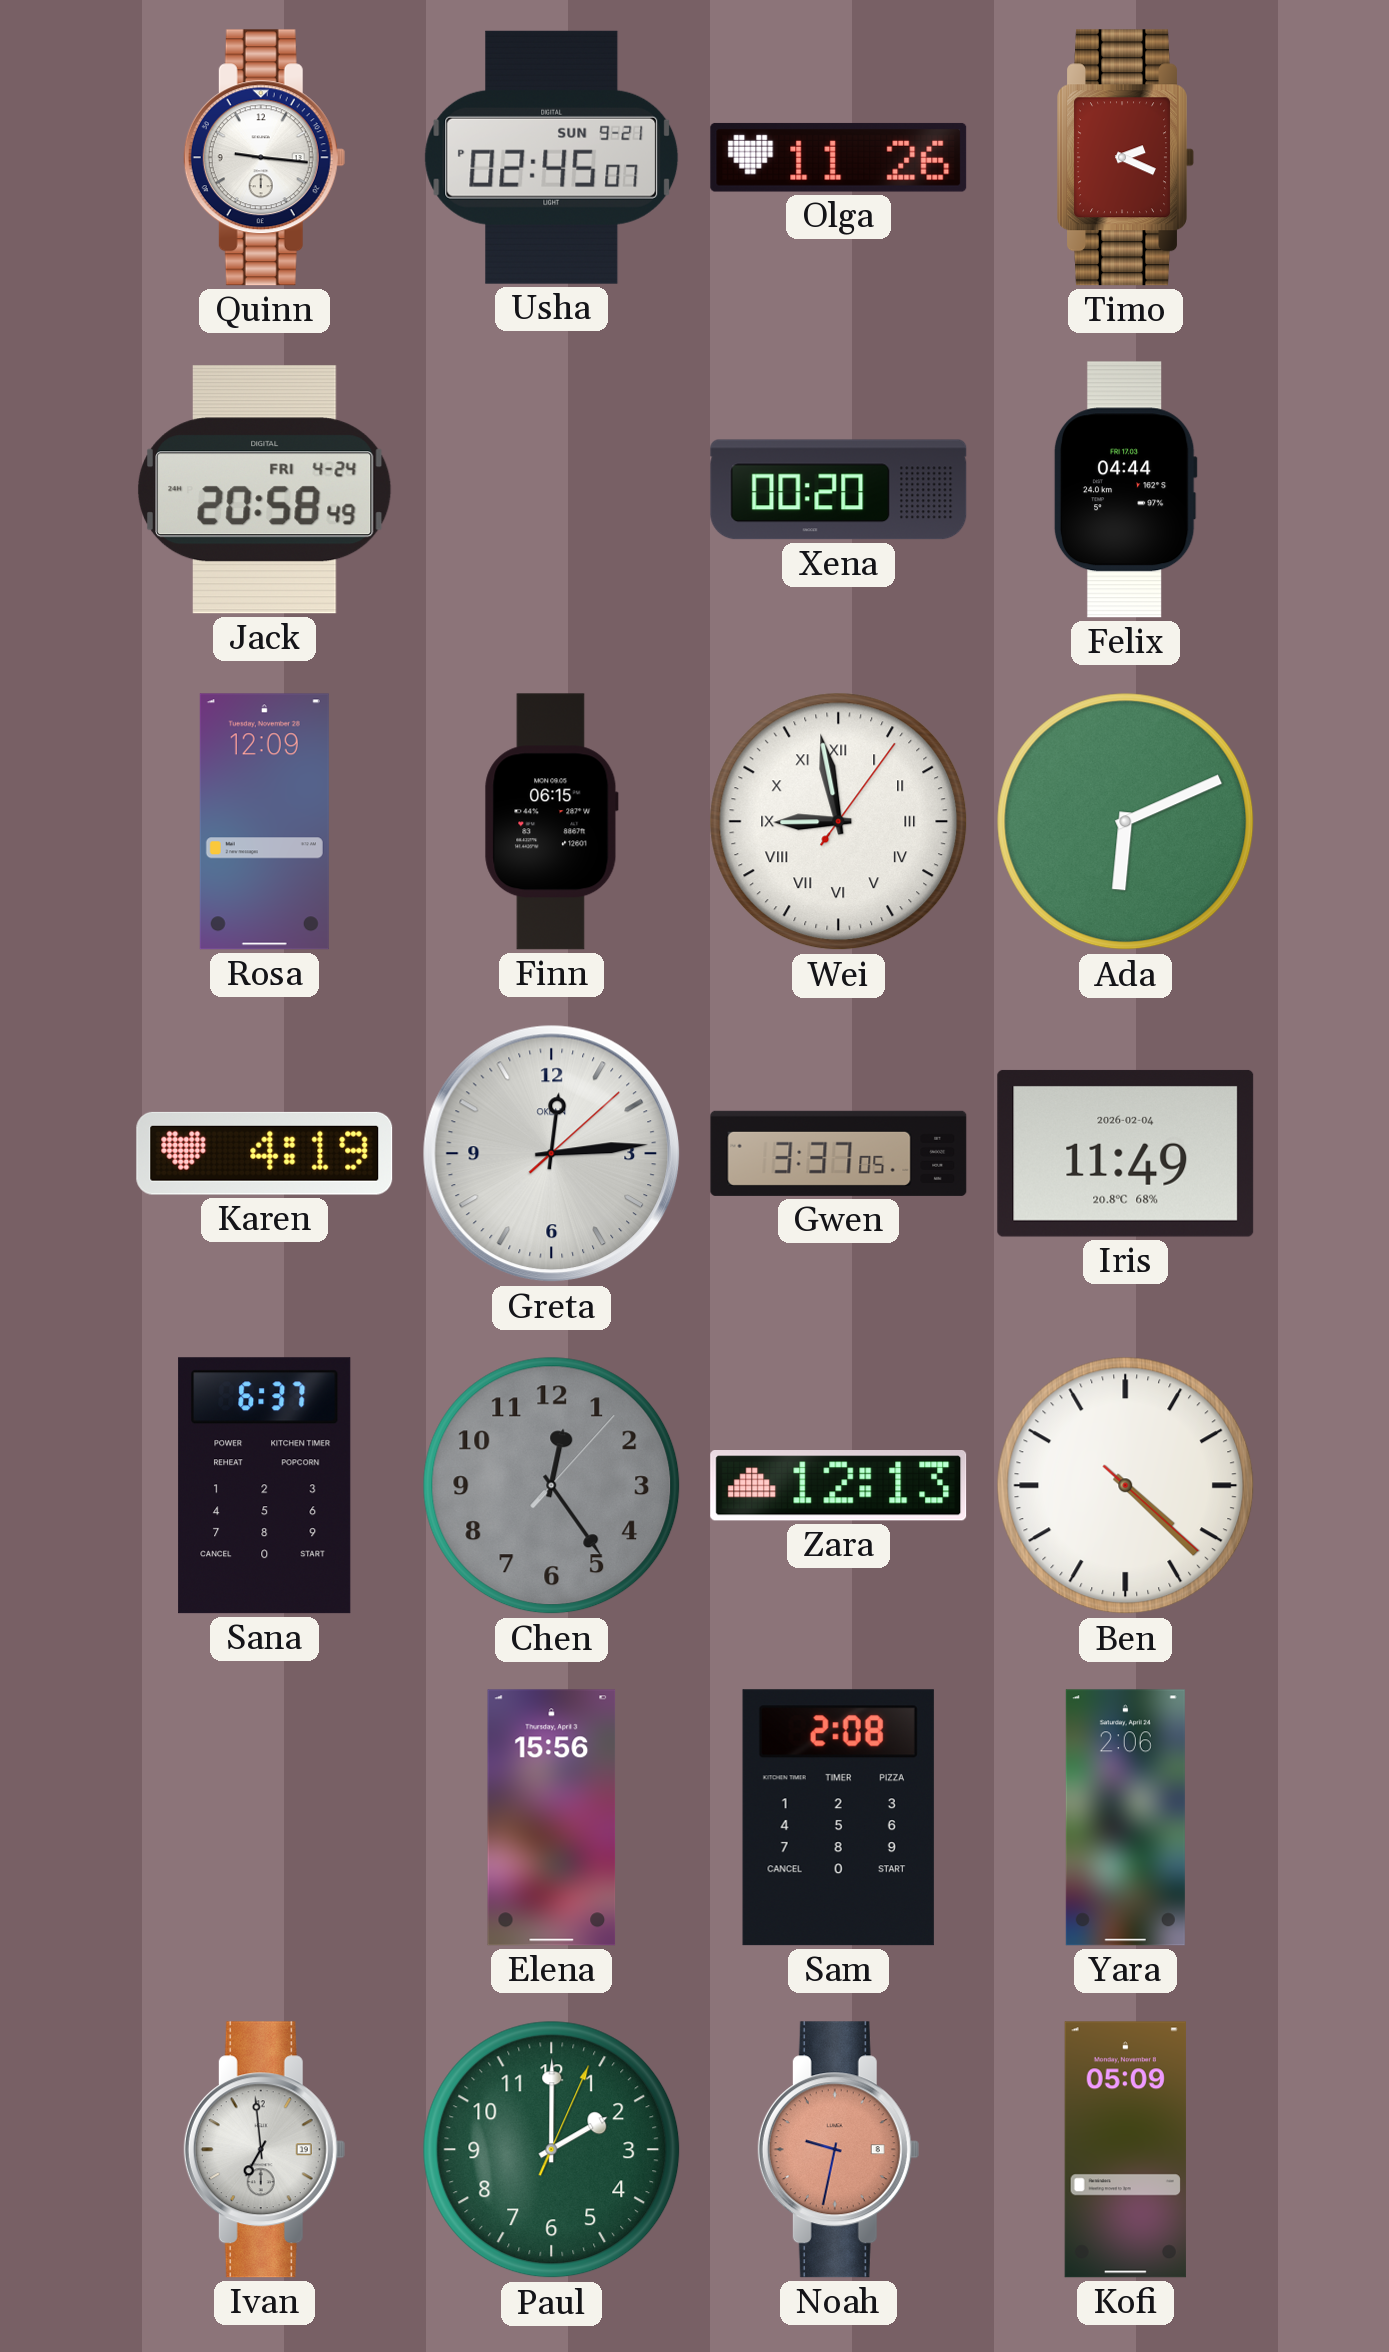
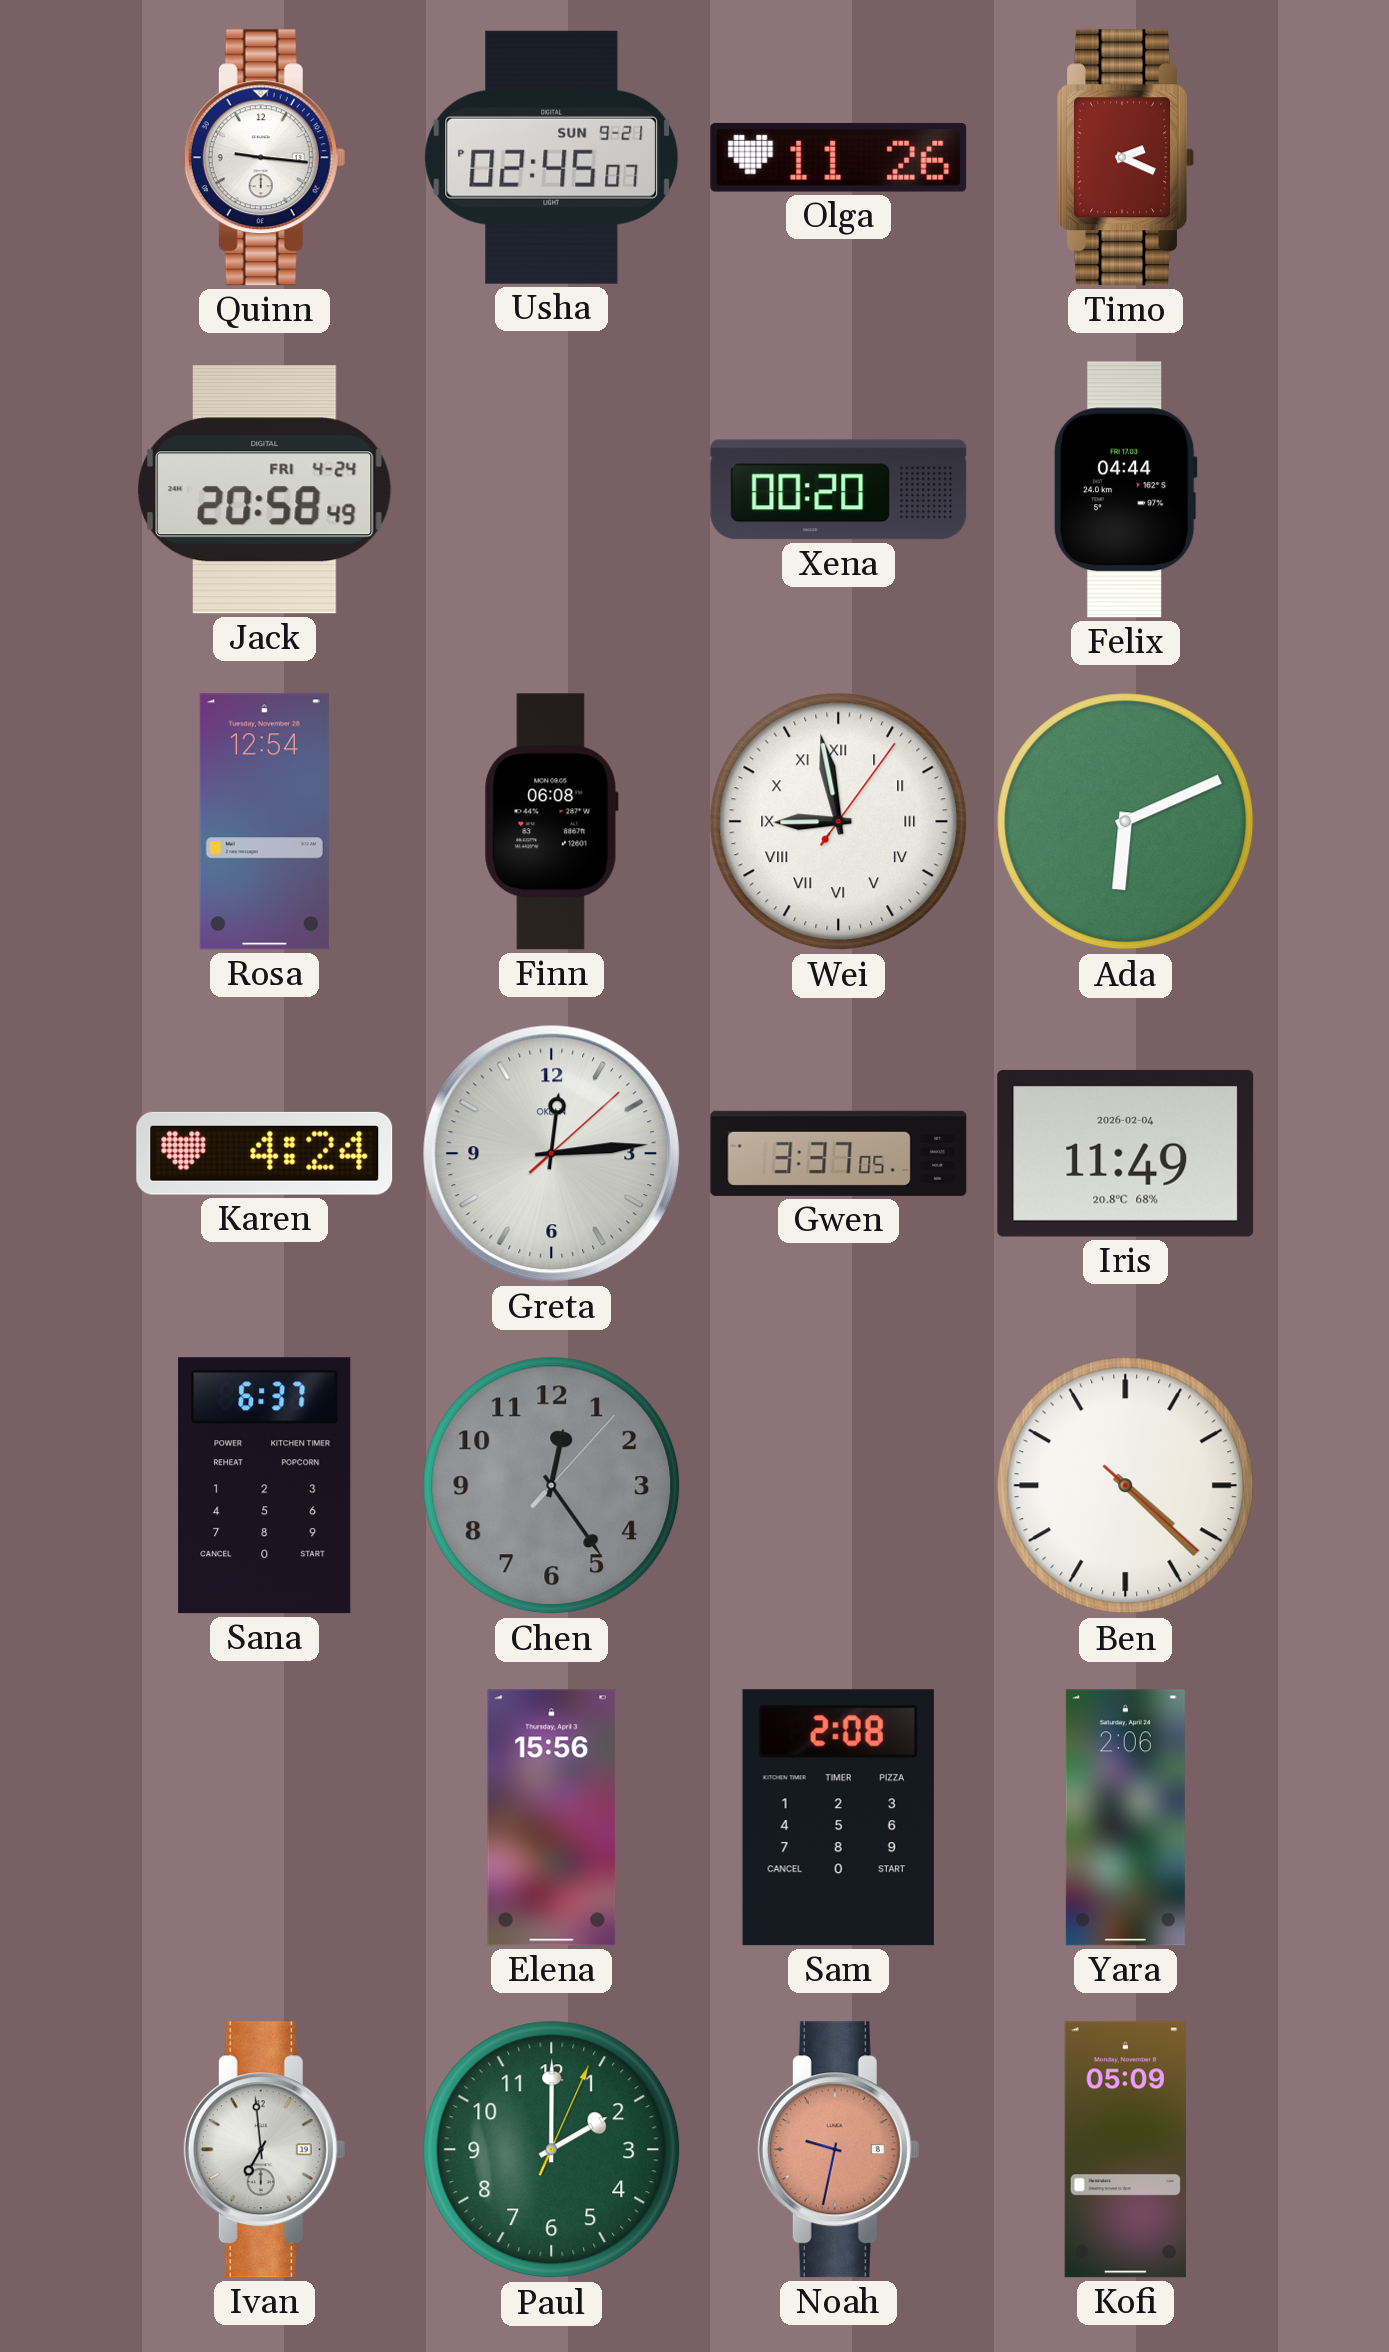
Rosa: 12:09 -> 12:54 (264, 822)
Finn: 06:15 -> 06:08 (551, 822)
Karen: 4:19 -> 4:24 (265, 1153)
Zara: 12:13 -> none (839, 1486)
